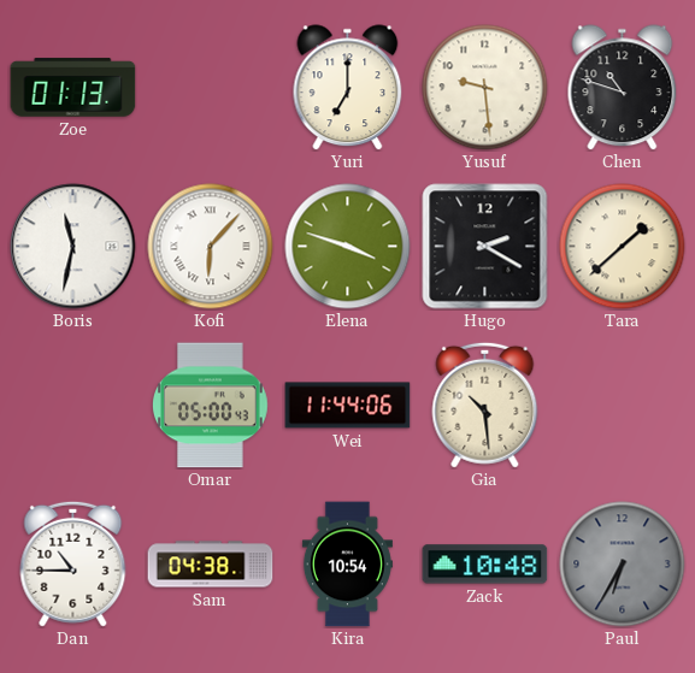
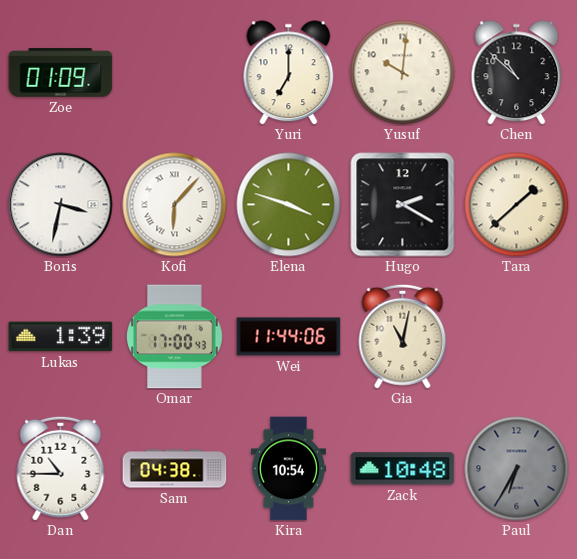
Zoe: 01:13 -> 01:09 (61, 73)
Yusuf: 9:29 -> 10:01 (403, 73)
Chen: 10:48 -> 10:52 (517, 73)
Boris: 11:32 -> 3:32 (61, 205)
Lukas: none -> 1:39 (61, 337)
Omar: 05:00 -> 17:00 (175, 337)
Gia: 10:29 -> 11:02 (403, 336)
